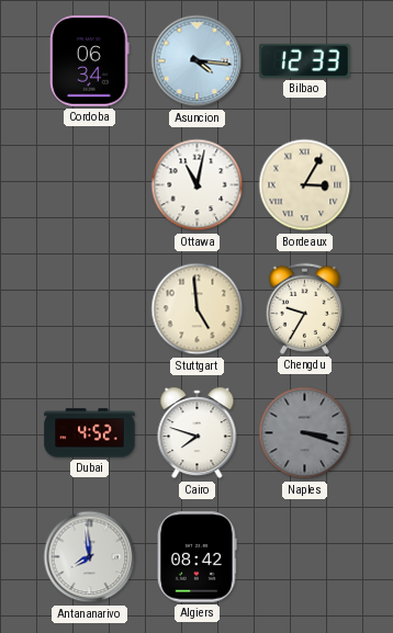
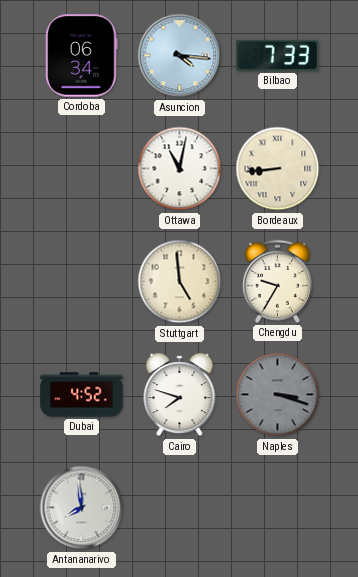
Bilbao: 12:33 -> 7:33 (278, 55)
Bordeaux: 3:05 -> 8:44 (278, 169)
Algiers: 08:42 -> none (198, 557)
